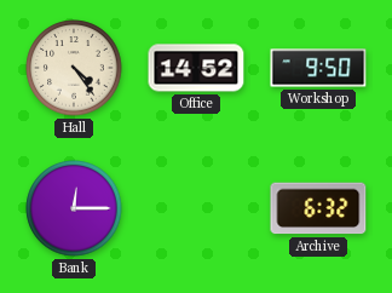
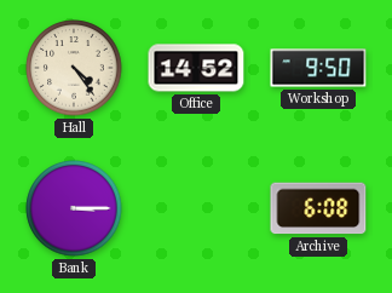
Bank: 12:15 -> 3:15 (74, 208)
Archive: 6:32 -> 6:08 (318, 208)
